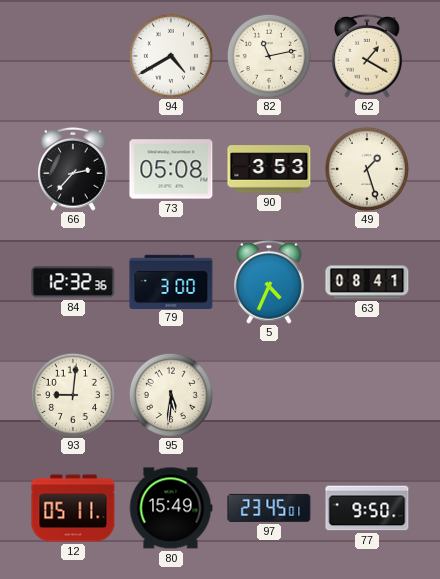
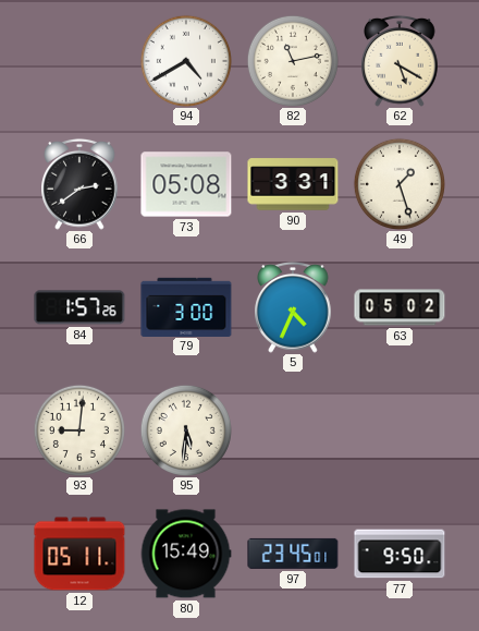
62: 1:20 -> 5:20 (400, 61)
66: 2:37 -> 2:39 (79, 184)
90: 3:53 -> 3:31 (293, 184)
84: 12:32 -> 1:57 (79, 307)
63: 08:41 -> 05:02 (400, 307)
